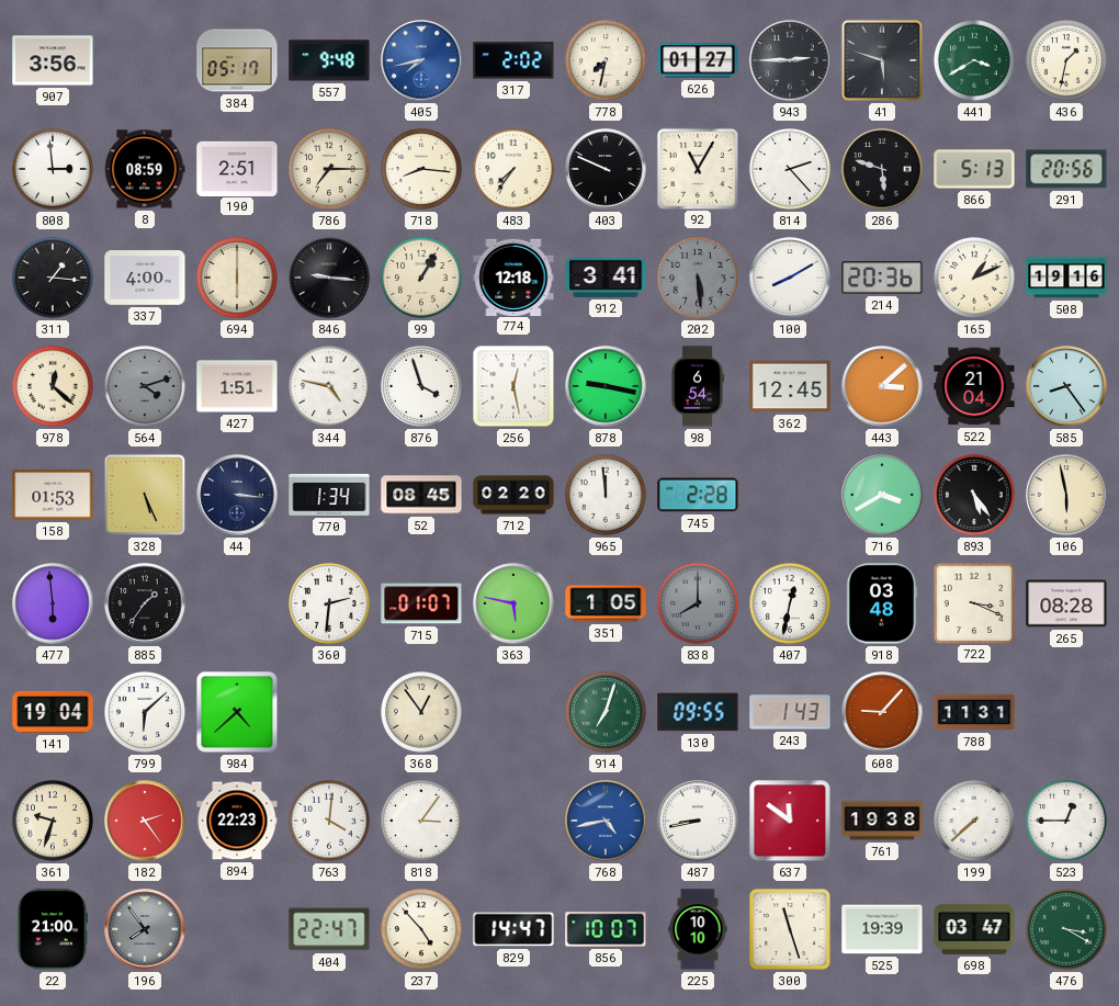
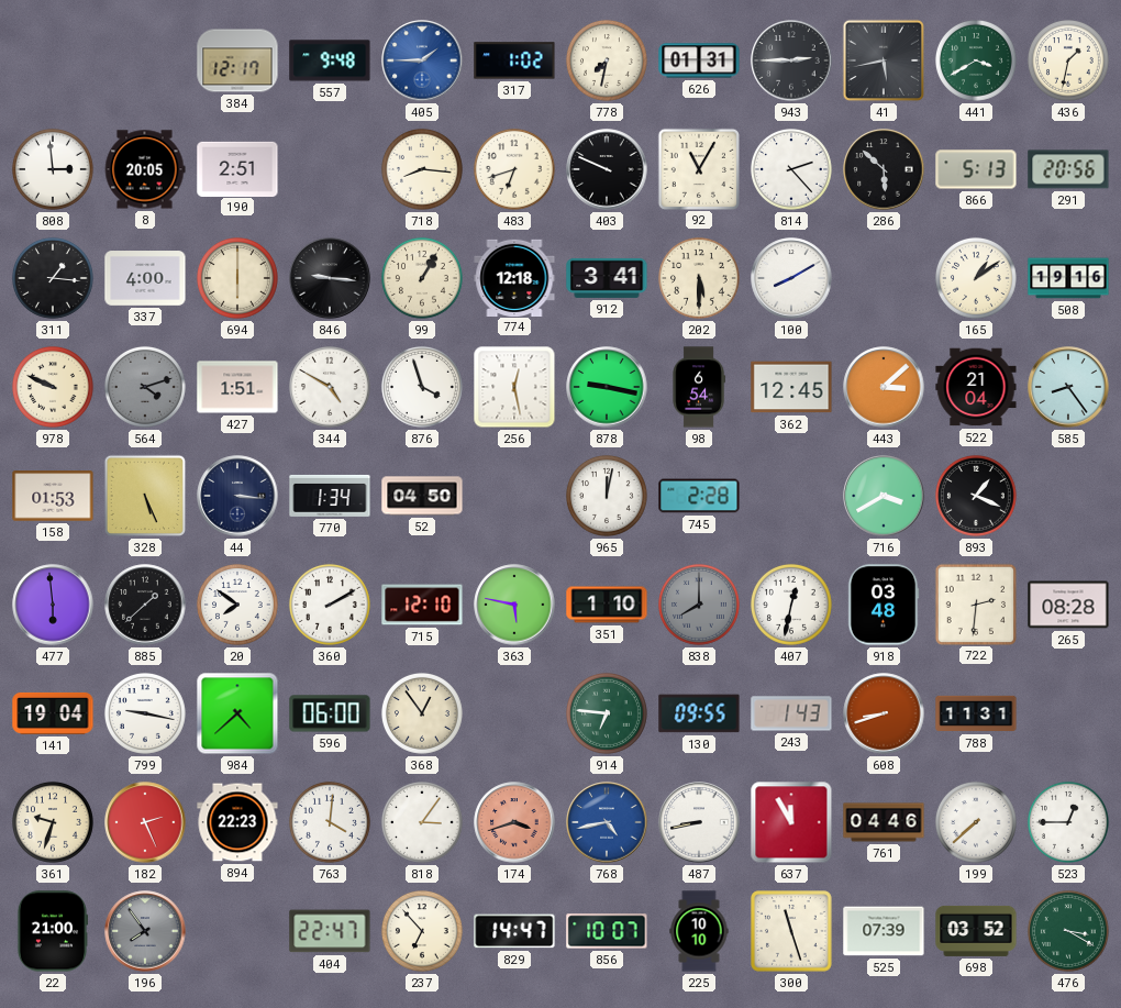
907: 3:56 -> none (53, 60)
384: 05:17 -> 12:17 (237, 60)
405: 7:43 -> 1:45 (422, 60)
317: 2:02 -> 1:02 (514, 60)
626: 01:27 -> 01:31 (699, 60)
41: 5:48 -> 5:43 (884, 60)
8: 08:59 -> 20:05 (145, 169)
786: 7:15 -> none (329, 169)
483: 7:36 -> 6:42 (514, 169)
286: 5:48 -> 5:52 (884, 169)
202: 5:29 -> 5:30 (699, 278)
202 dial: grey -> cream (699, 278)
214: 20:36 -> none (882, 278)
165: 1:11 -> 1:09 (976, 278)
978: 12:22 -> 9:49 (53, 387)
344: 4:47 -> 4:50 (330, 387)
52: 08:45 -> 04:50 (422, 496)
712: 02:20 -> none (513, 495)
965: 11:59 -> 12:02 (607, 496)
893: 5:24 -> 1:19 (976, 496)
106: 5:58 -> none (1066, 495)
885: 1:36 -> 1:38 (145, 605)
20: none -> 7:51 (237, 605)
360: 2:31 -> 2:10 (330, 605)
715: 01:07 -> 12:10 (422, 605)
351: 1:05 -> 1:10 (607, 605)
722: 3:19 -> 2:31 (975, 603)
799: 6:08 -> 9:17 (145, 713)
596: none -> 06:00 (330, 713)
914: 7:03 -> 6:46 (607, 713)
608: 9:07 -> 8:42 (884, 713)
182: 2:24 -> 2:26 (145, 822)
174: none -> 3:42 (514, 822)
637: 11:51 -> 11:55 (791, 822)
761: 19:38 -> 04:46 (884, 822)
237: 4:53 -> 6:53 (422, 931)
525: 19:39 -> 07:39 (884, 931)
698: 03:47 -> 03:52 (976, 931)
